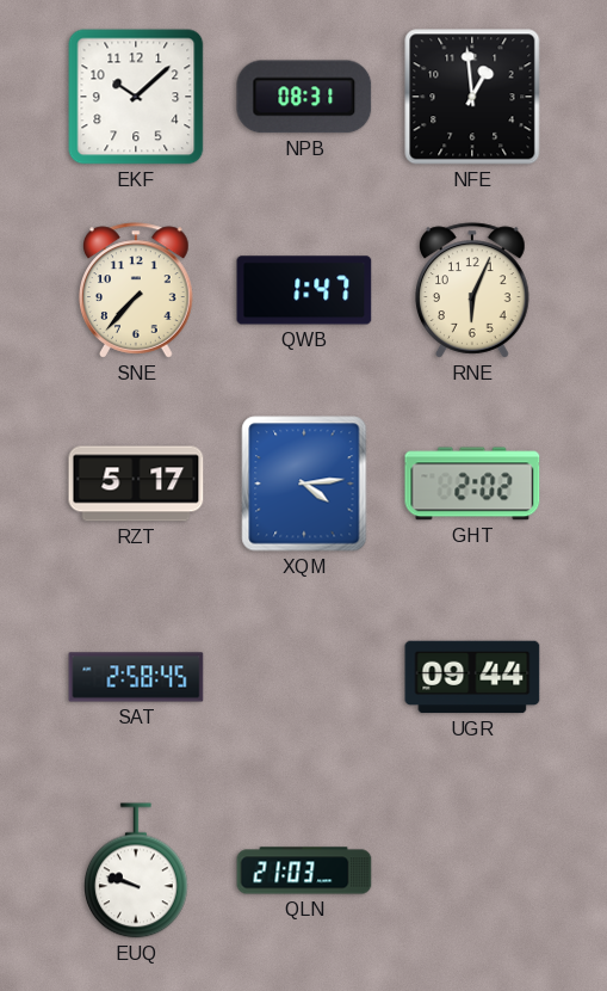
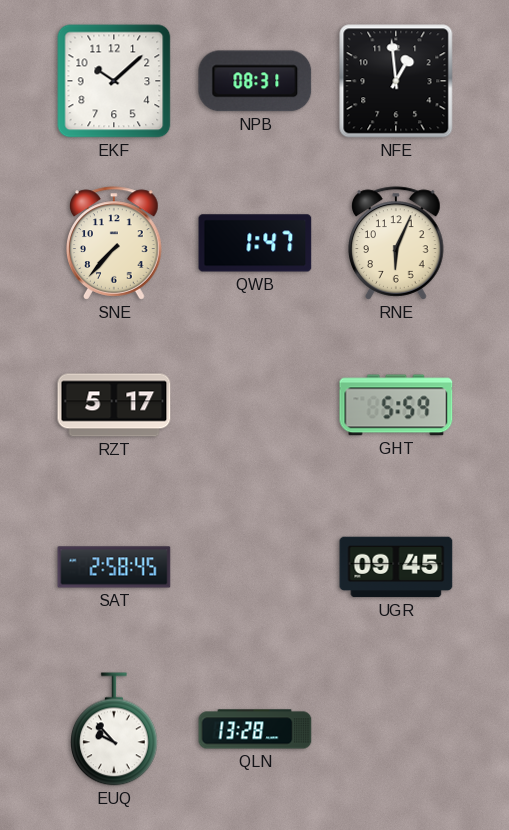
XQM: 4:14 -> none (304, 484)
GHT: 2:02 -> 5:59 (396, 405)
UGR: 09:44 -> 09:45 (396, 567)
EUQ: 9:48 -> 9:53 (115, 729)
QLN: 21:03 -> 13:28 (255, 729)
